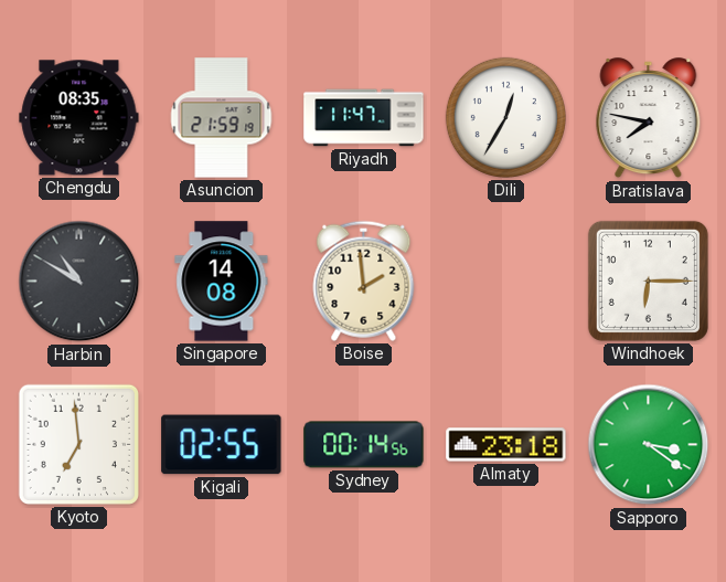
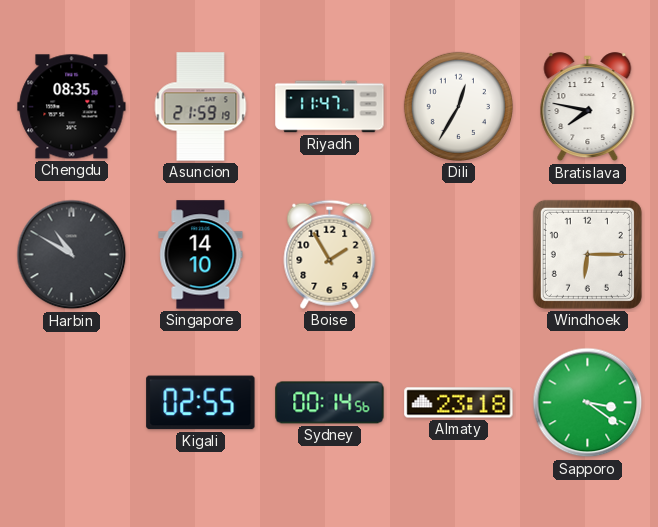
Singapore: 14:08 -> 14:10 (201, 255)
Boise: 1:59 -> 1:55 (330, 254)
Kyoto: 6:59 -> none (78, 444)
